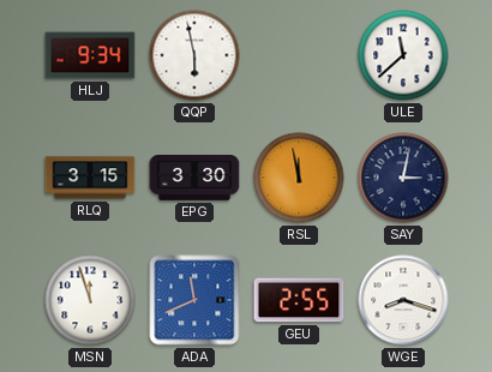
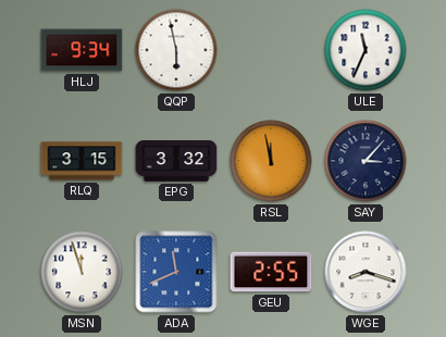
ULE: 11:38 -> 11:34 (366, 50)
EPG: 3:30 -> 3:32 (176, 162)
SAY: 3:02 -> 3:07 (366, 161)
